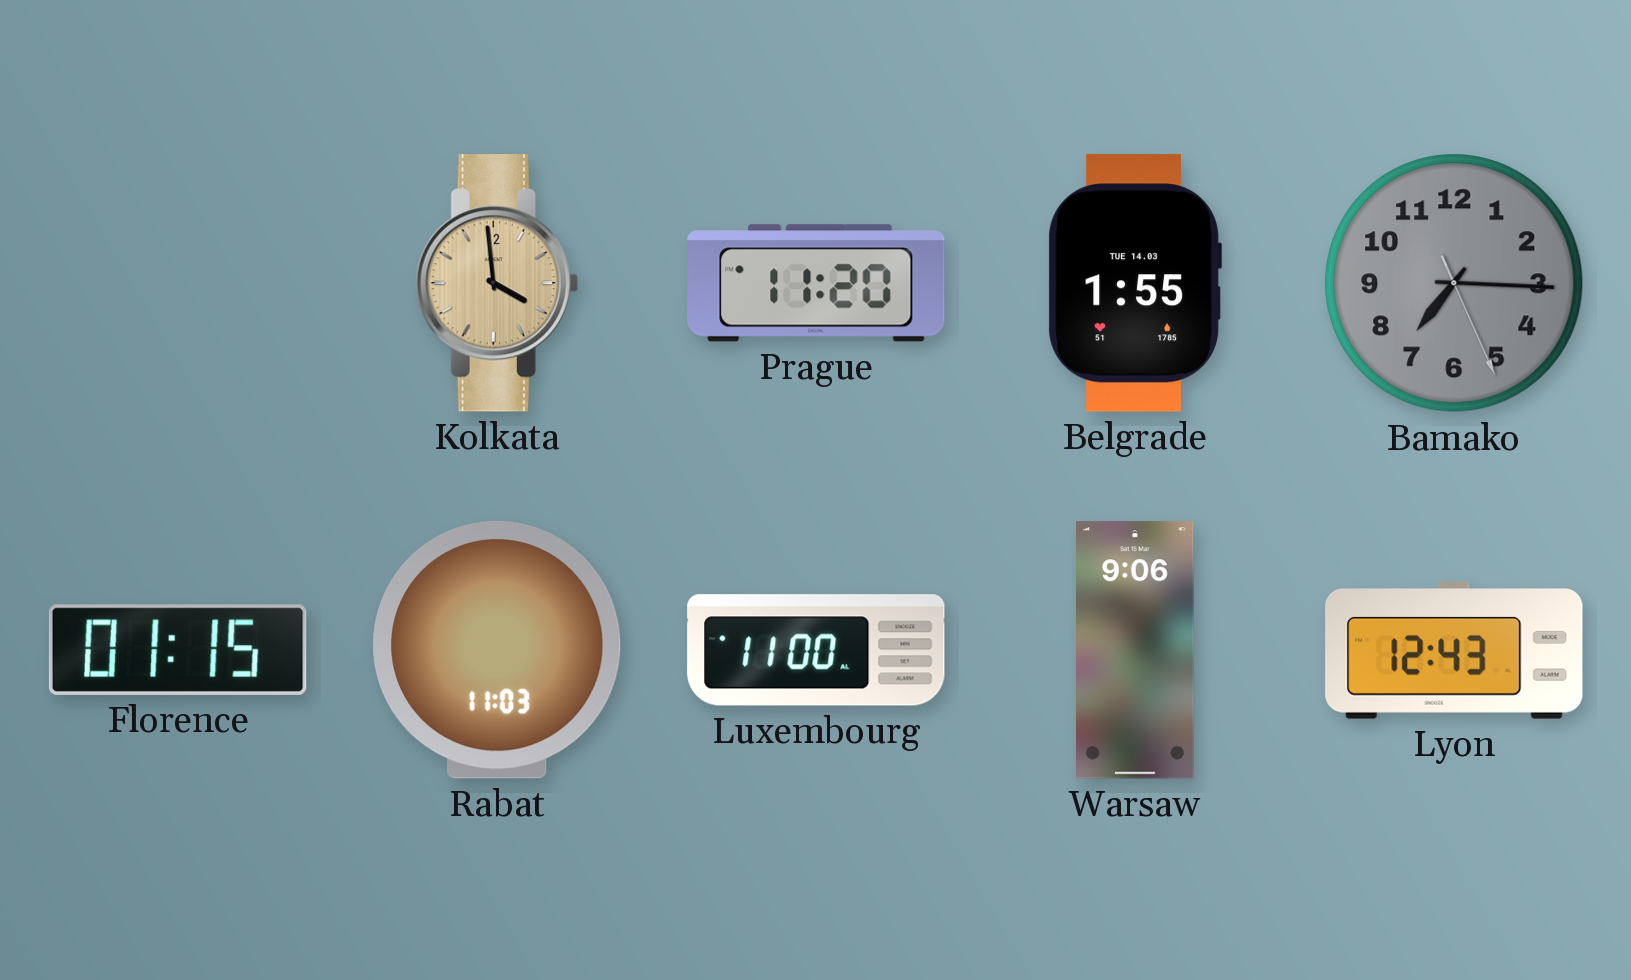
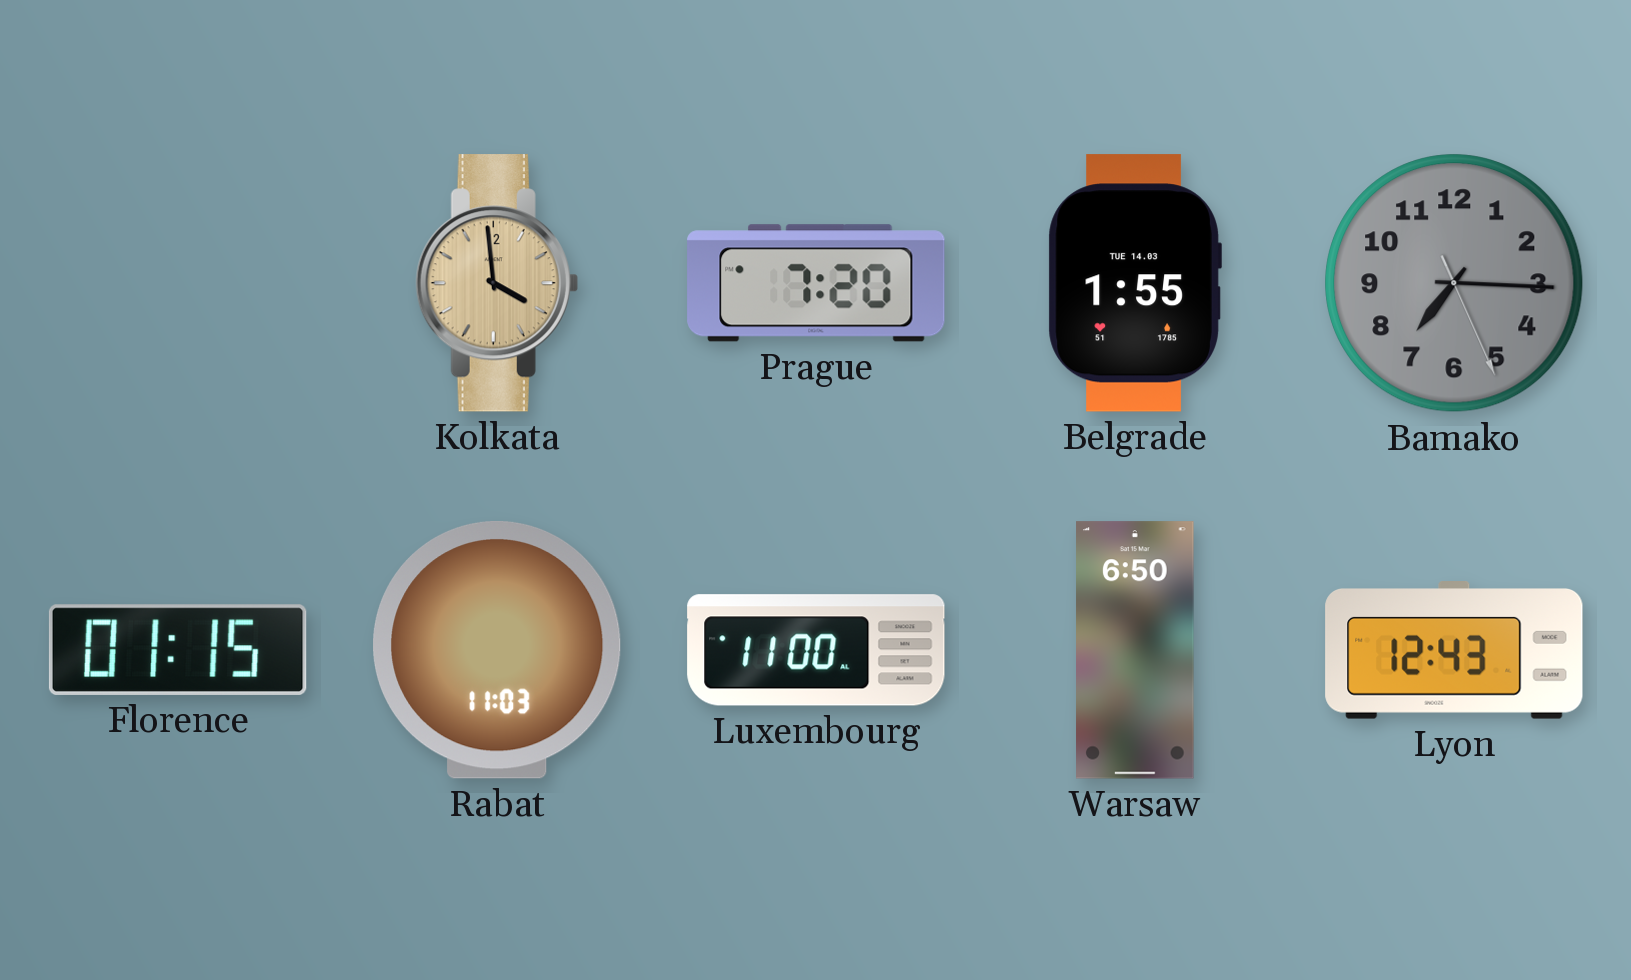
Prague: 11:20 -> 7:20 (816, 283)
Warsaw: 9:06 -> 6:50 (1135, 650)
